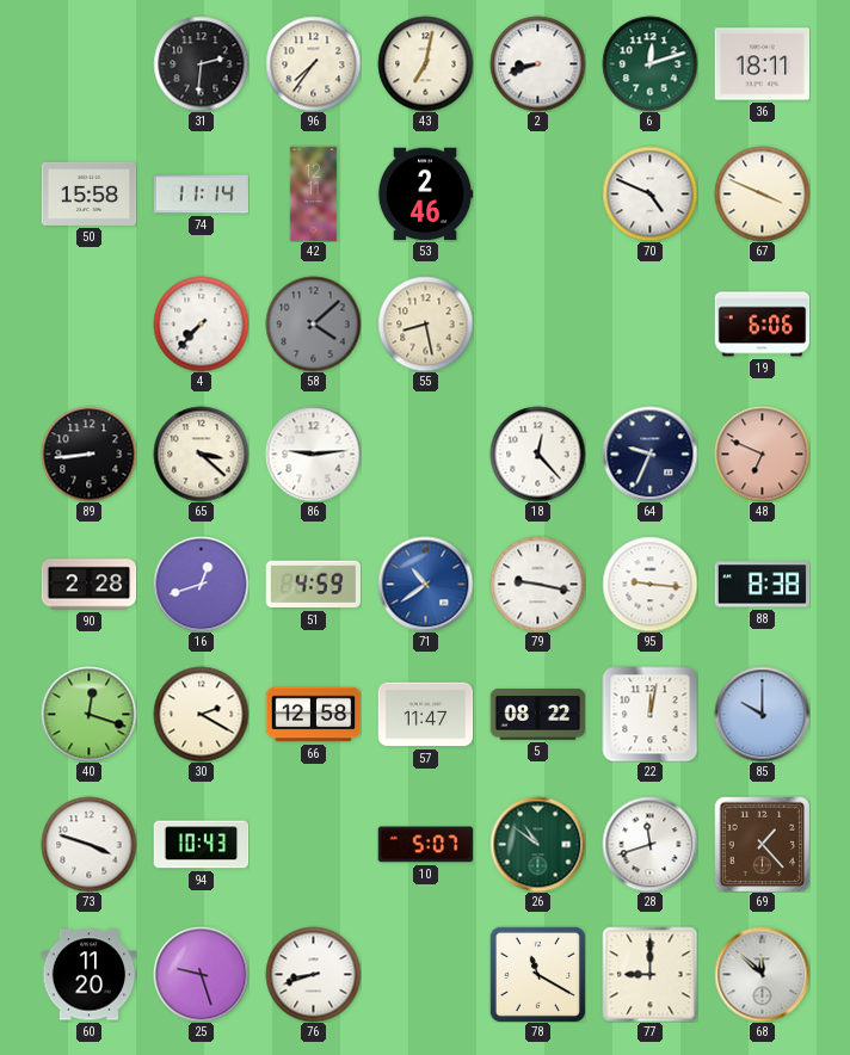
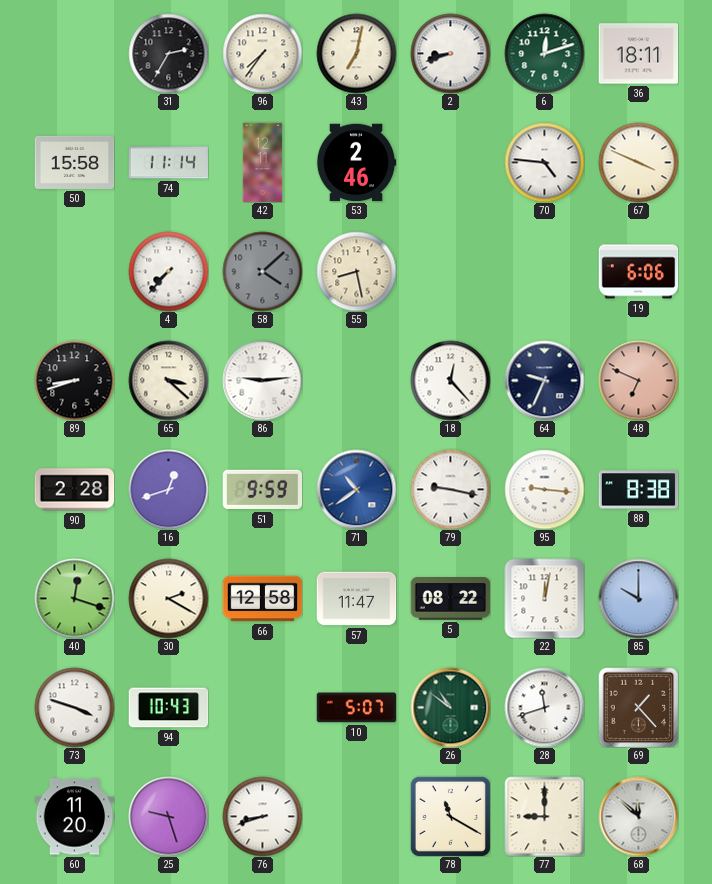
31: 2:31 -> 2:35 (168, 53)
70: 4:49 -> 4:46 (544, 162)
89: 8:44 -> 8:42 (74, 380)
51: 4:59 -> 9:59 (262, 490)
